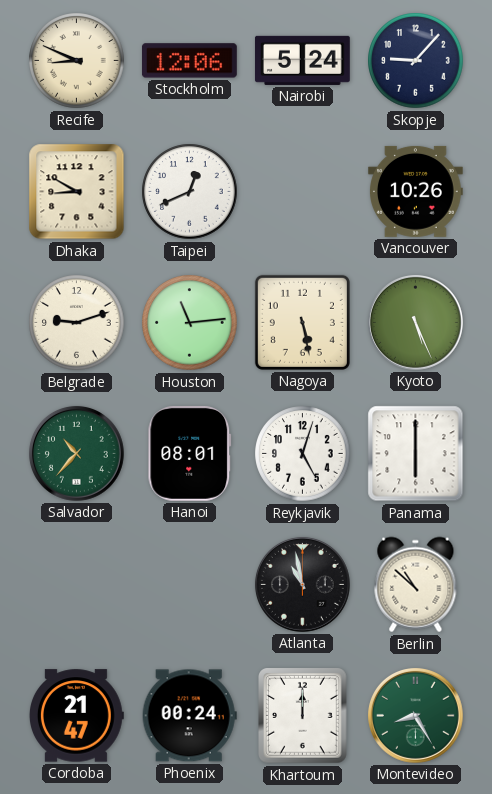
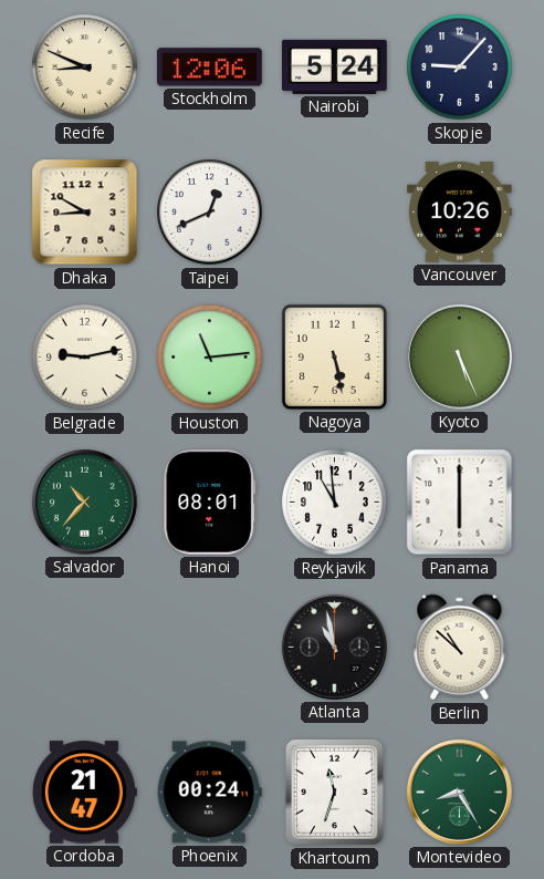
Belgrade: 9:12 -> 9:13 (85, 358)
Reykjavik: 5:03 -> 10:59 (335, 503)
Khartoum: 12:00 -> 11:33 (335, 793)
